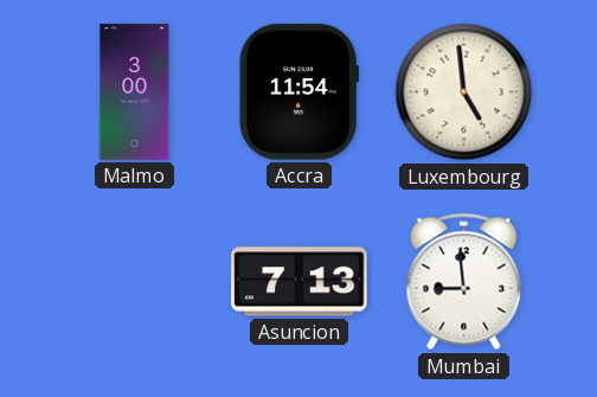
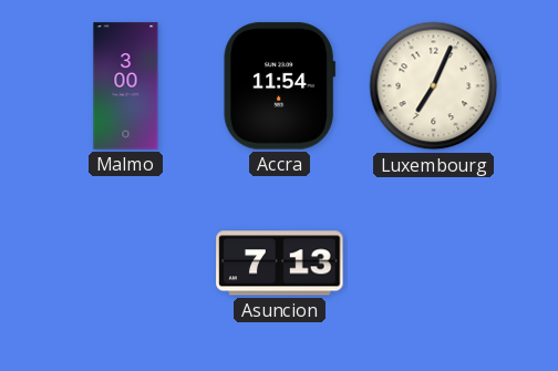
Luxembourg: 4:59 -> 7:04 (434, 86)
Mumbai: 8:59 -> none (464, 282)
